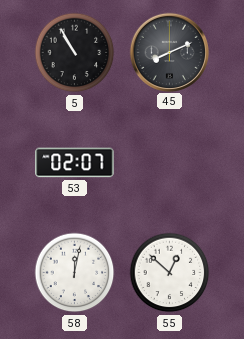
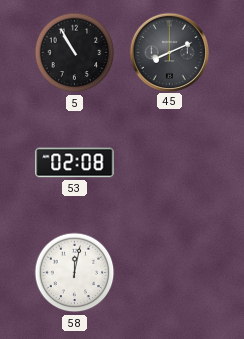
53: 02:07 -> 02:08 (75, 163)
55: 12:52 -> none (170, 273)
